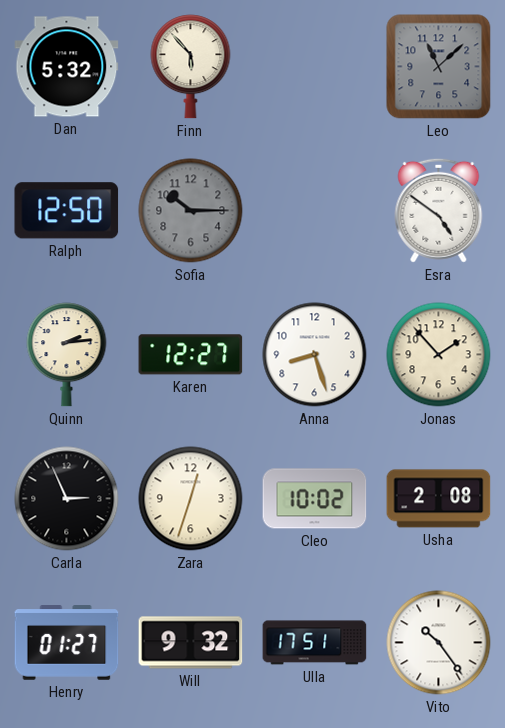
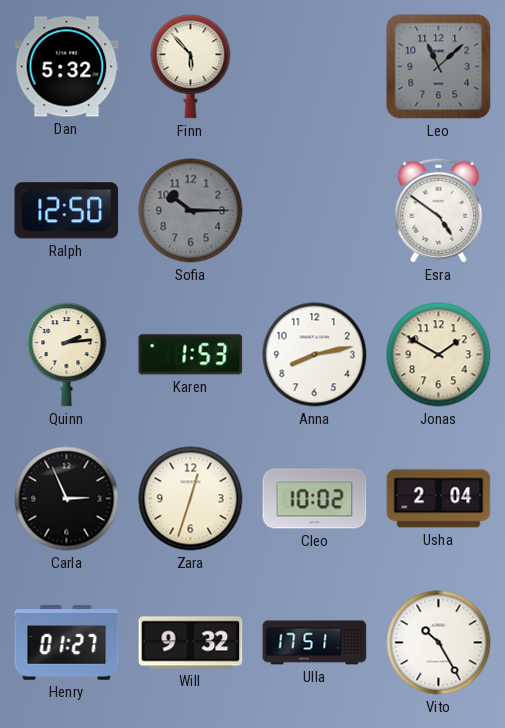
Karen: 12:27 -> 1:53 (191, 355)
Anna: 8:27 -> 8:13 (315, 355)
Jonas: 1:53 -> 1:50 (439, 355)
Usha: 2:08 -> 2:04 (439, 499)
Vito: 10:24 -> 10:25 (439, 643)
